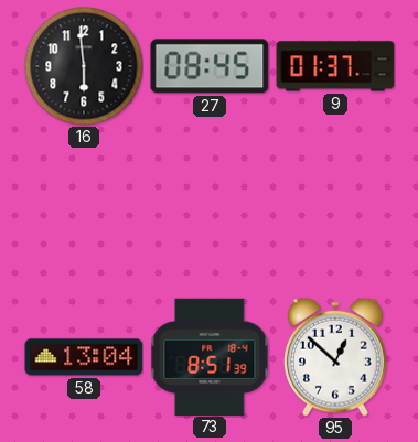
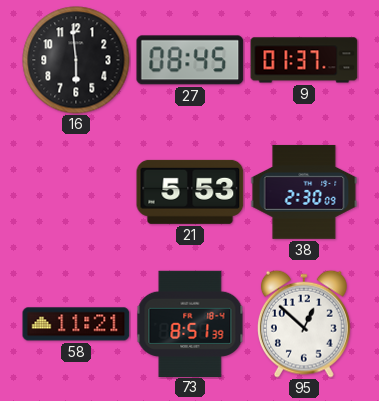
21: none -> 5:53 (190, 192)
38: none -> 2:30 (304, 192)
58: 13:04 -> 11:21 (76, 324)
